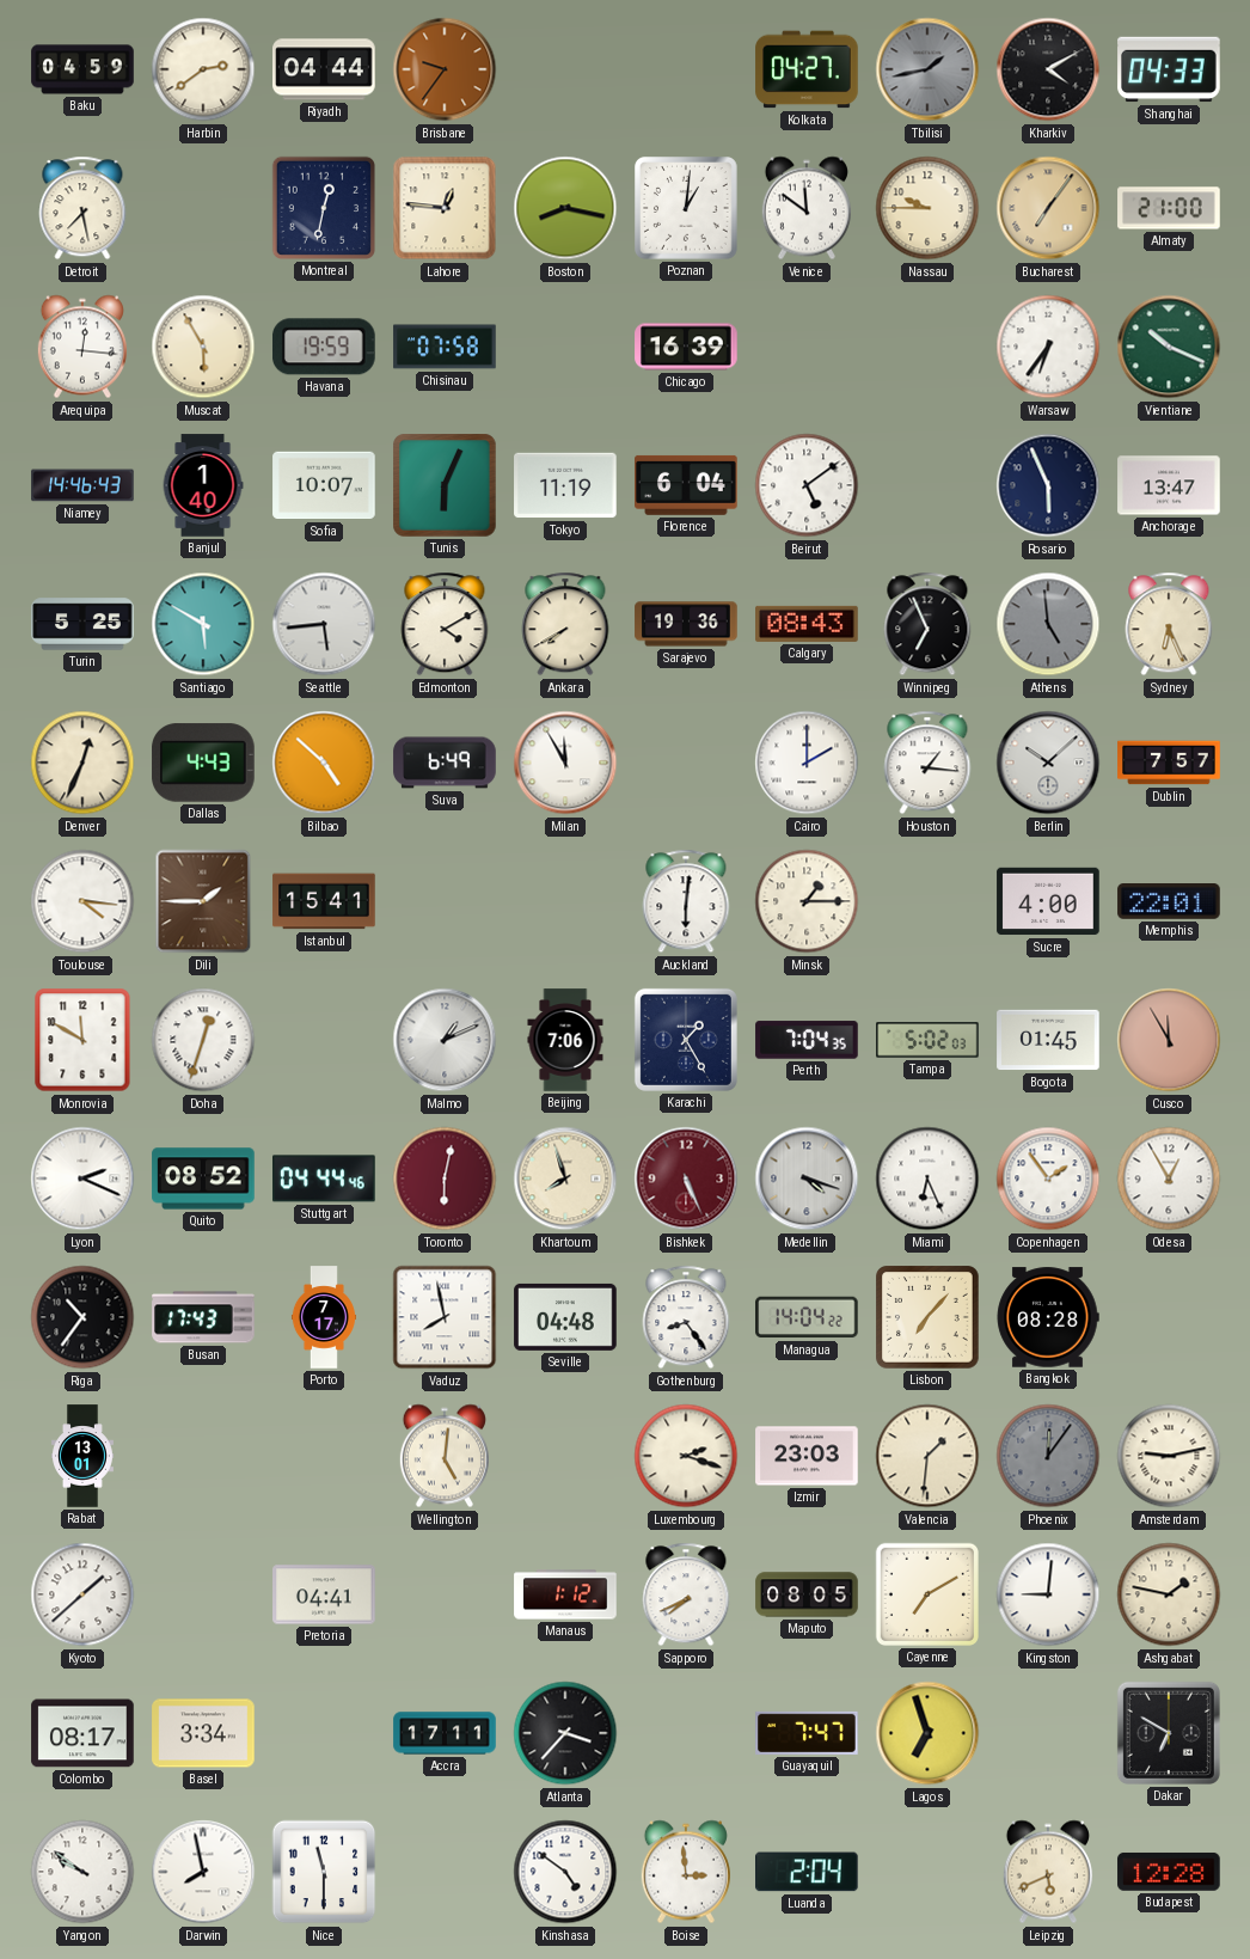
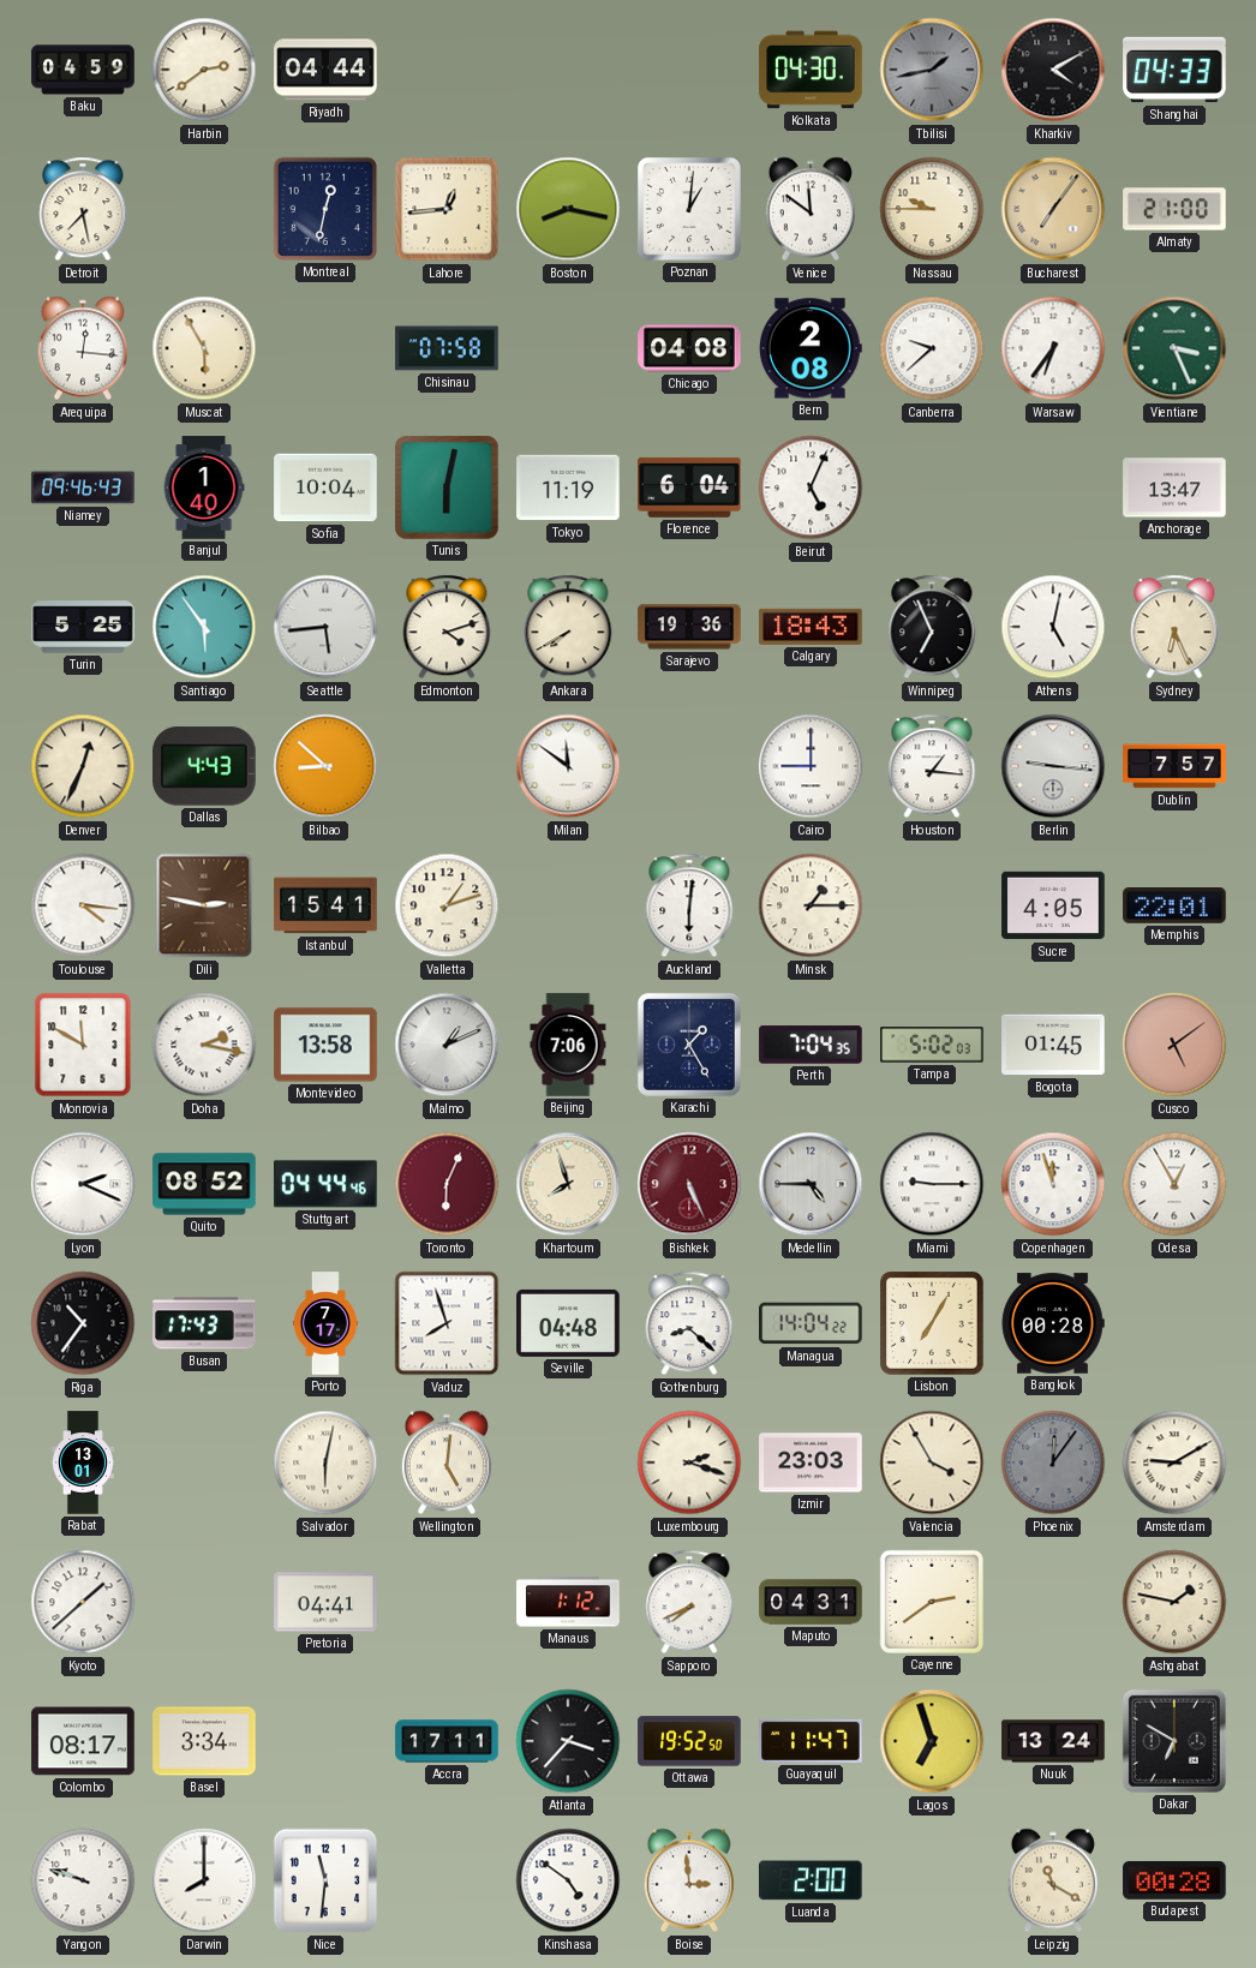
Brisbane: 9:36 -> none (445, 69)
Kolkata: 04:27 -> 04:30 (811, 70)
Lahore: 12:46 -> 12:44 (447, 209)
Havana: 19:59 -> none (325, 347)
Chicago: 16:39 -> 04:08 (689, 348)
Bern: none -> 2:08 (811, 348)
Canberra: none -> 9:38 (932, 348)
Vientiane: 10:19 -> 3:26 (1174, 348)
Niamey: 14:46 -> 09:46 (83, 487)
Sofia: 10:07 -> 10:04 (325, 487)
Tunis: 6:04 -> 6:02 (447, 487)
Beirut: 5:09 -> 5:04 (811, 487)
Rosario: 5:56 -> none (1048, 485)
Santiago: 5:50 -> 5:54 (204, 627)
Edmonton: 4:10 -> 4:12 (447, 627)
Calgary: 08:43 -> 18:43 (811, 627)
Athens: 4:59 -> 5:02 (1053, 627)
Athens dial: grey -> white (1053, 627)
Bilbao: 4:52 -> 8:52 (325, 766)
Suva: 6:49 -> none (445, 763)
Milan: 11:55 -> 11:51 (568, 766)
Cairo: 2:00 -> 9:00 (811, 766)
Berlin: 10:08 -> 9:16 (1053, 766)
Dili: 1:45 -> 2:47 (204, 905)
Valletta: none -> 1:12 (447, 905)
Sucre: 4:00 -> 4:05 (1053, 905)
Doha: 12:33 -> 2:17 (204, 1045)
Montevideo: none -> 13:58 (325, 1045)
Cusco: 11:55 -> 5:09 (1174, 1045)
Toronto: 6:02 -> 6:04 (447, 1184)
Medellin: 4:18 -> 4:45 (811, 1184)
Miami: 6:26 -> 9:15 (932, 1184)
Copenhagen: 1:54 -> 11:57 (1053, 1184)
Vaduz: 7:58 -> 7:57 (447, 1323)
Gothenburg: 8:24 -> 8:22 (689, 1323)
Lisbon: 7:07 -> 7:05 (932, 1323)
Bangkok: 08:28 -> 00:28 (1053, 1323)
Salvador: none -> 6:02 (325, 1462)
Valencia: 1:31 -> 3:55 (932, 1462)
Amsterdam: 9:13 -> 9:10 (1174, 1462)
Maputo: 08:05 -> 04:31 (811, 1602)
Cayenne: 7:10 -> 2:39 (932, 1602)
Kingston: 9:01 -> none (1048, 1594)
Ottawa: none -> 19:52 (689, 1741)
Guayaquil: 7:47 -> 11:47 (811, 1741)
Nuuk: none -> 13:24 (1053, 1741)
Yangon: 9:51 -> 9:48 (83, 1880)
Darwin: 7:58 -> 8:00 (204, 1880)
Nice: 11:30 -> 11:31 (325, 1880)
Luanda: 2:04 -> 2:00 (812, 1880)
Leipzig: 5:41 -> 11:20 (1053, 1880)
Budapest: 12:28 -> 00:28 (1174, 1880)
